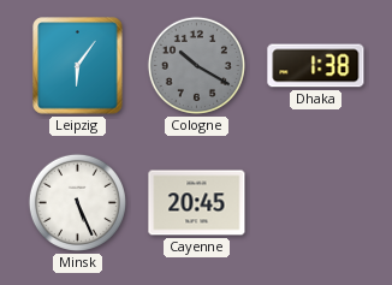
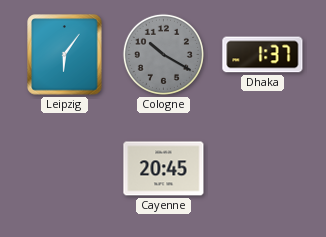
Dhaka: 1:38 -> 1:37 (263, 55)
Minsk: 5:26 -> none (77, 202)
